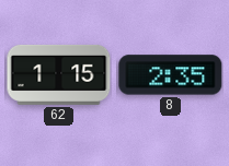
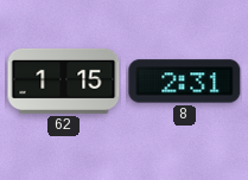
8: 2:35 -> 2:31 (185, 82)
